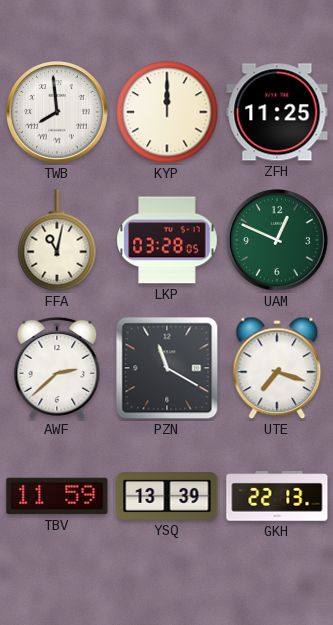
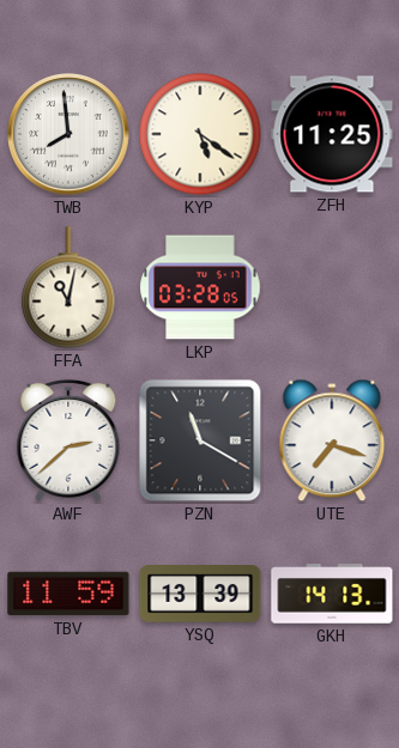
KYP: 12:00 -> 5:21 (200, 134)
UAM: 12:49 -> none (278, 241)
GKH: 22:13 -> 14:13 (332, 595)
